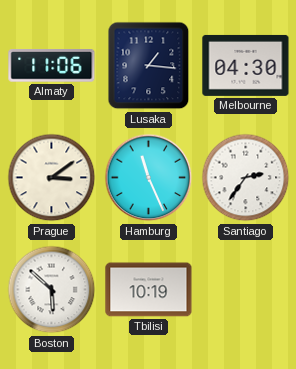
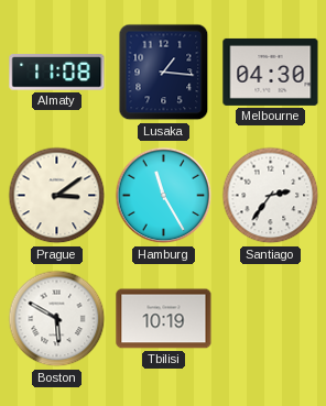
Almaty: 11:06 -> 11:08 (57, 73)
Hamburg: 11:26 -> 11:25 (164, 196)
Boston: 5:52 -> 5:50 (57, 319)
